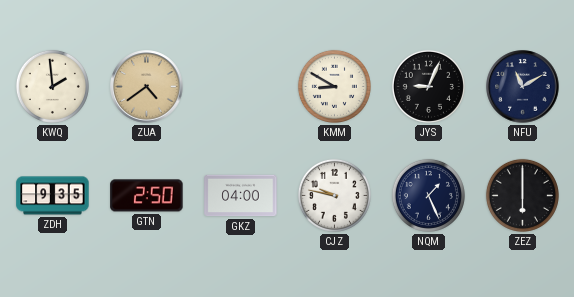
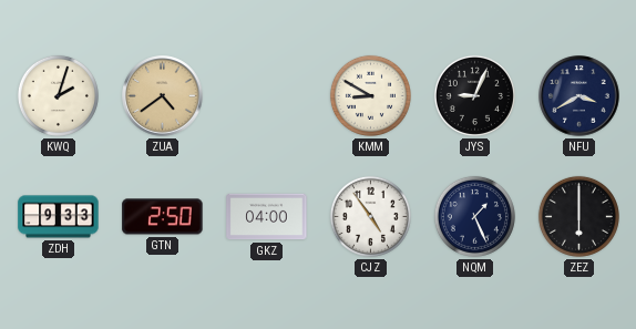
KWQ: 1:59 -> 2:03 (58, 95)
NFU: 11:10 -> 3:40 (579, 96)
ZDH: 9:35 -> 9:33 (59, 217)
CJZ: 9:47 -> 4:54 (370, 216)
